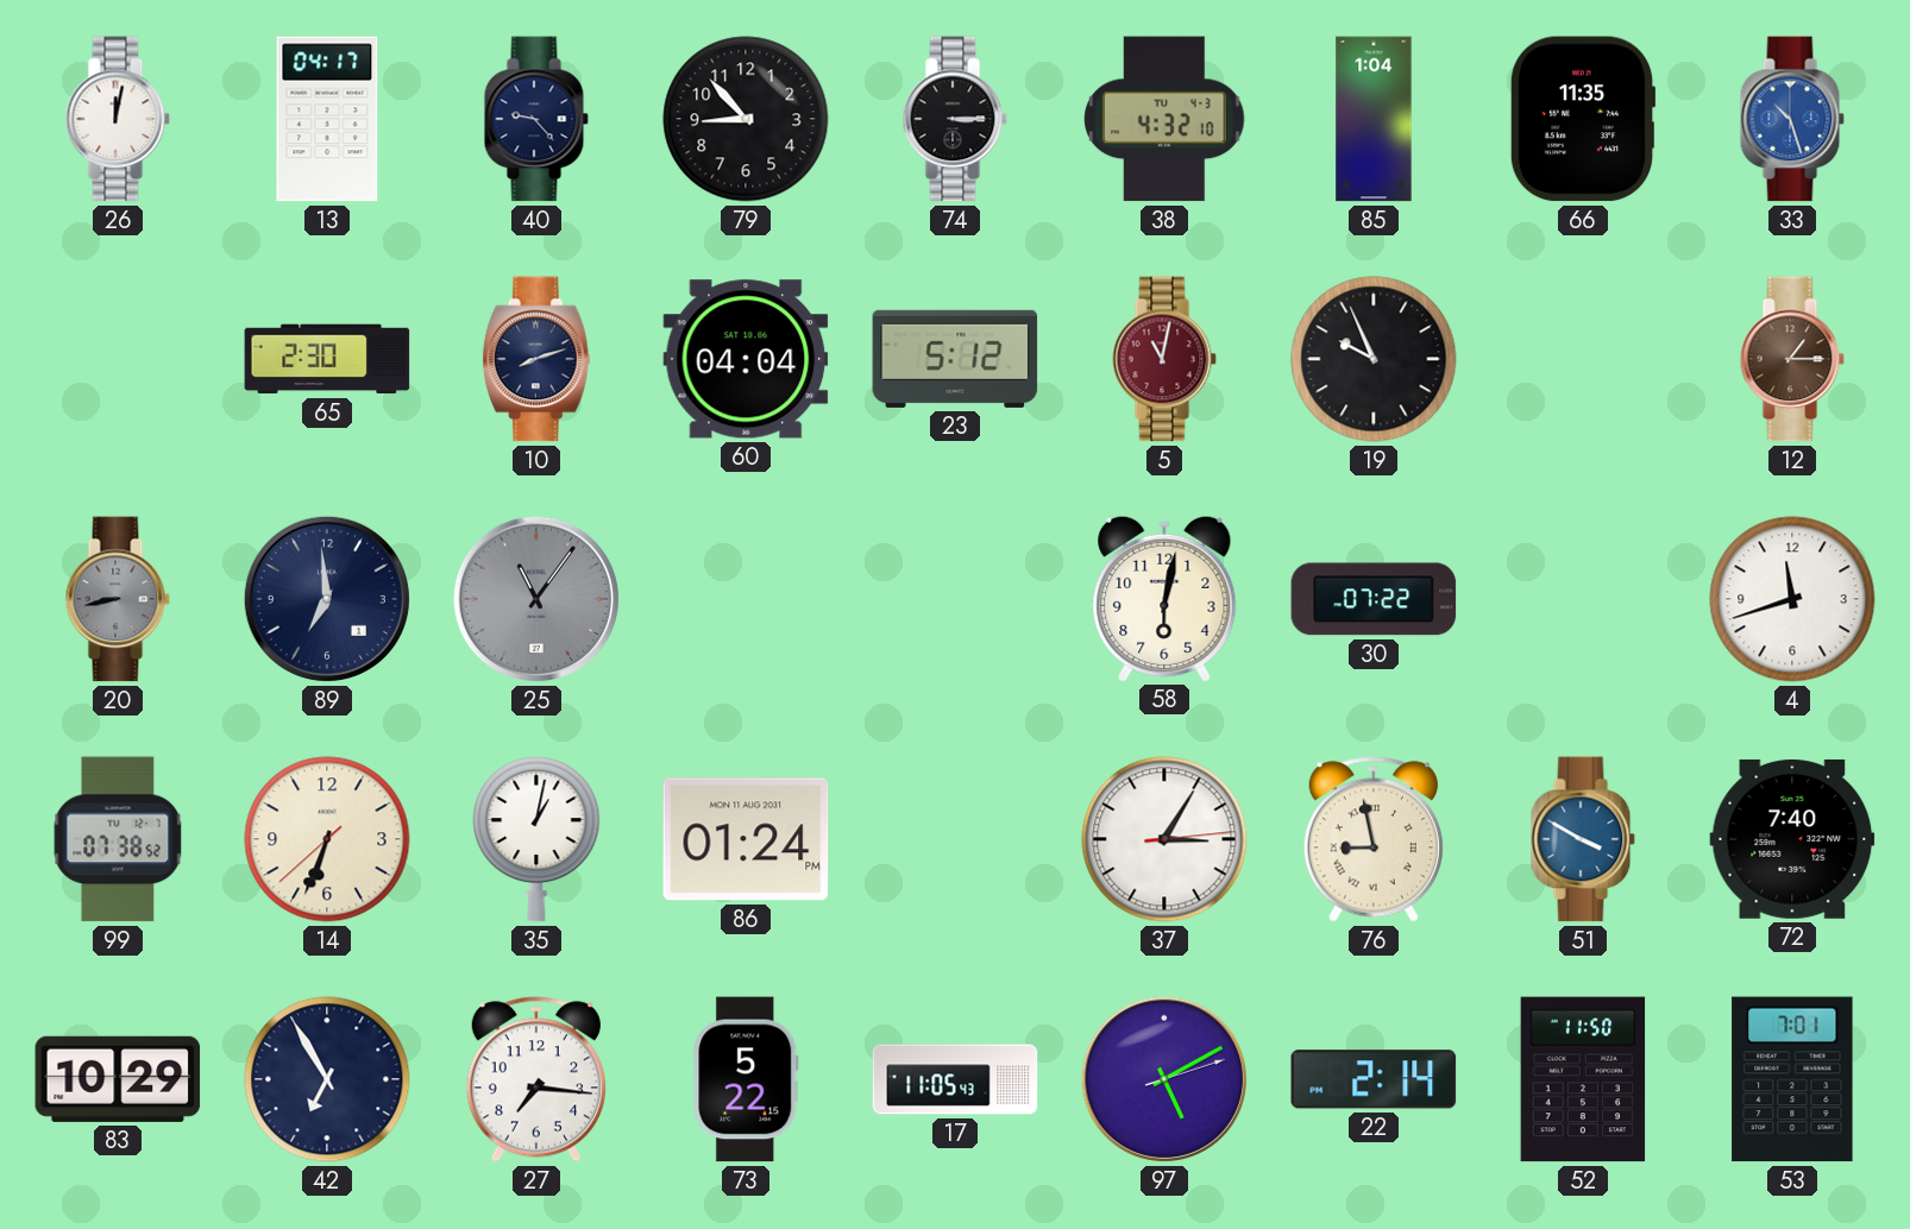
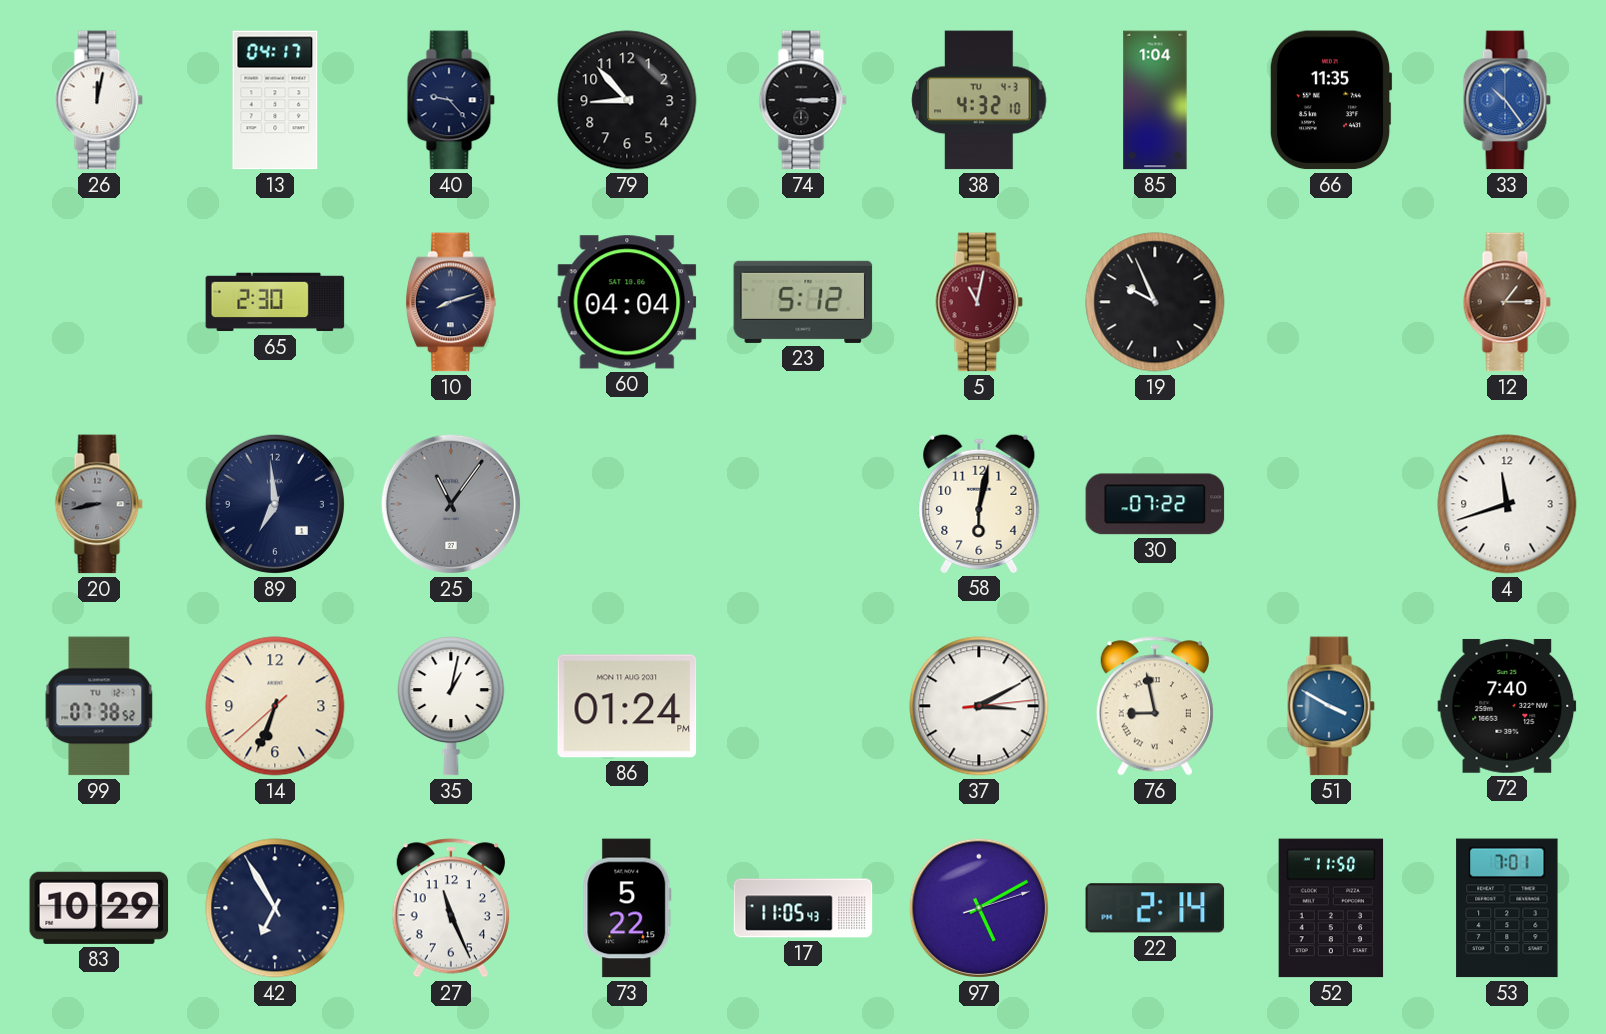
33: 10:27 -> 10:24 (1507, 100)
37: 3:05 -> 3:10 (979, 706)
27: 7:16 -> 11:26 (451, 908)
